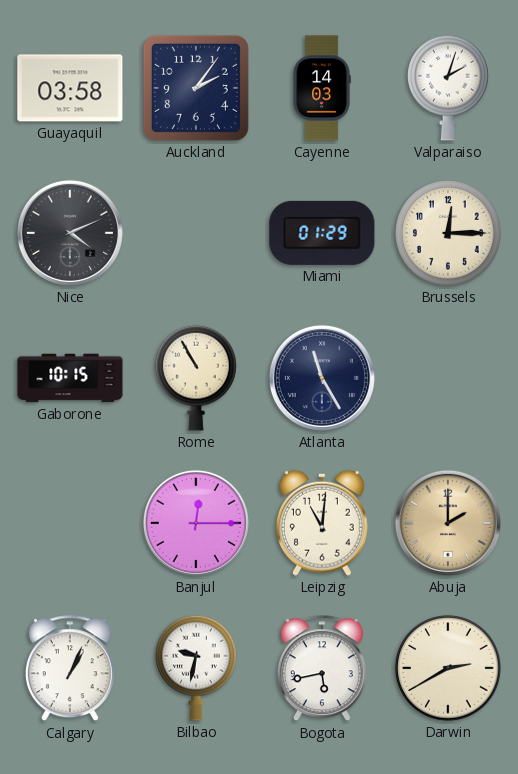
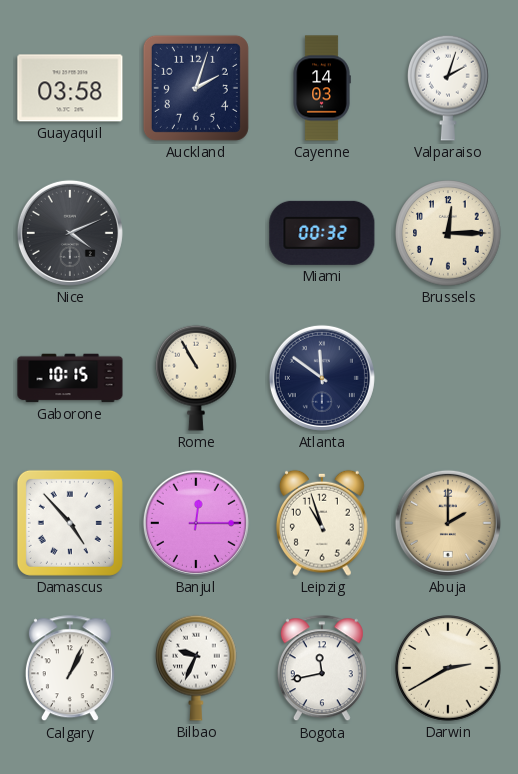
Auckland: 2:06 -> 2:03 (196, 88)
Miami: 01:29 -> 00:32 (322, 233)
Atlanta: 11:25 -> 11:51 (322, 378)
Damascus: none -> 4:53 (70, 523)
Leipzig: 11:01 -> 10:57 (322, 523)
Bilbao: 9:32 -> 9:34 (197, 668)
Bogota: 5:43 -> 11:43 (322, 669)
